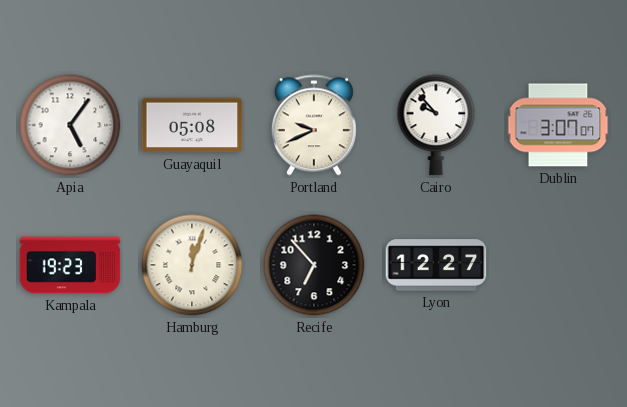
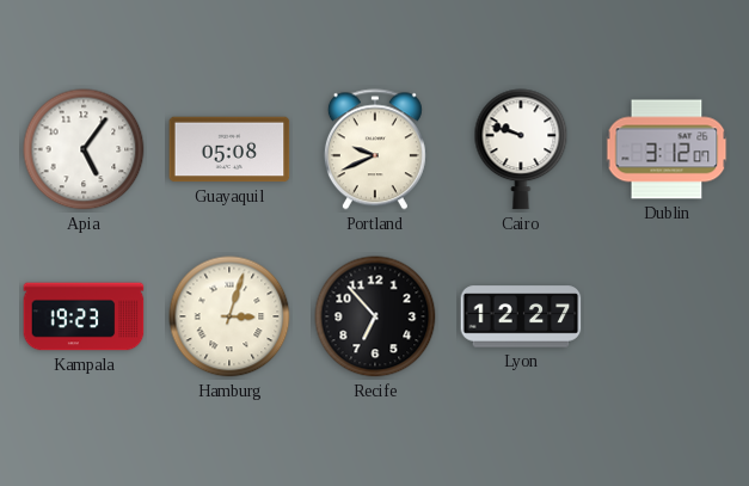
Cairo: 9:53 -> 9:48 (521, 149)
Dublin: 3:07 -> 3:12 (667, 149)
Hamburg: 12:03 -> 3:03 (229, 316)
